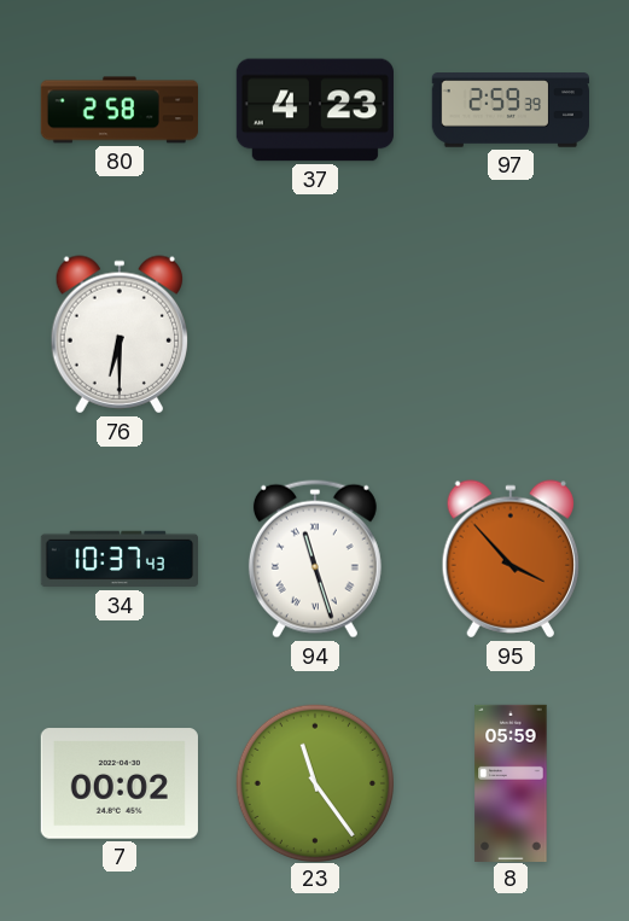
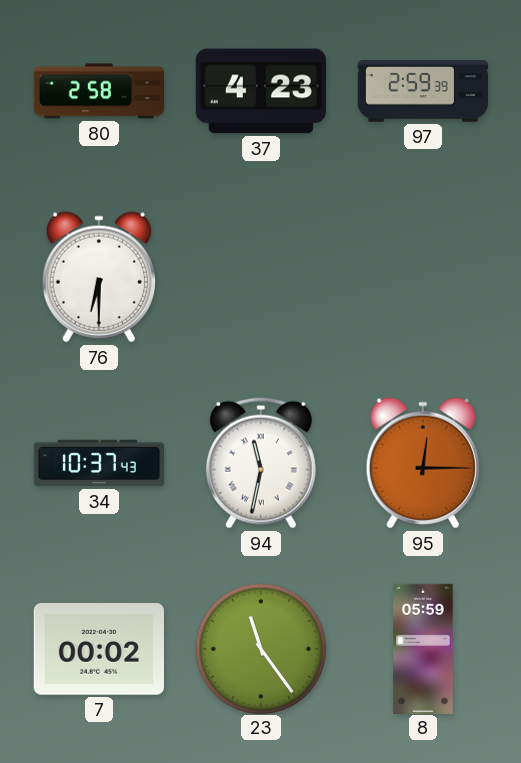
94: 11:27 -> 11:32 (261, 463)
95: 3:53 -> 12:15 (422, 463)
